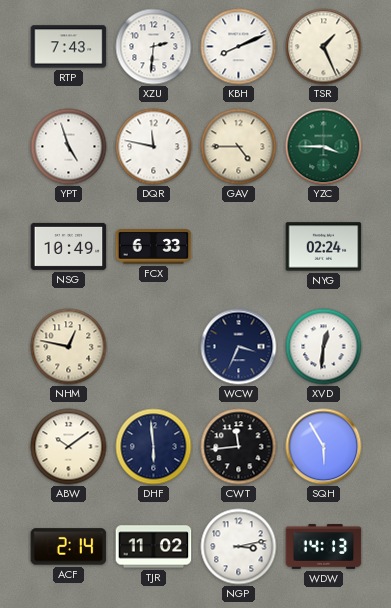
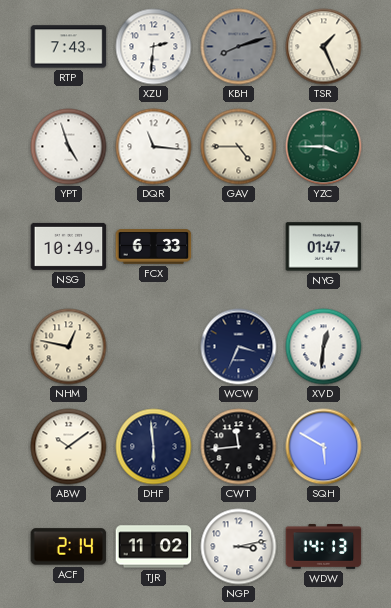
KBH: 8:11 -> 8:12 (239, 47)
KBH dial: white -> grey (239, 47)
DQR: 11:47 -> 11:16 (154, 147)
NYG: 02:24 -> 01:47 (324, 247)
SQH: 5:55 -> 5:50 (324, 447)
